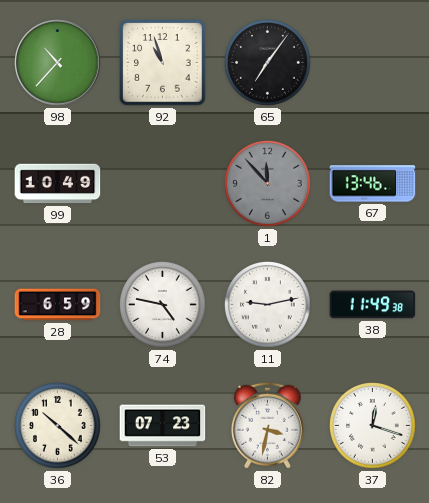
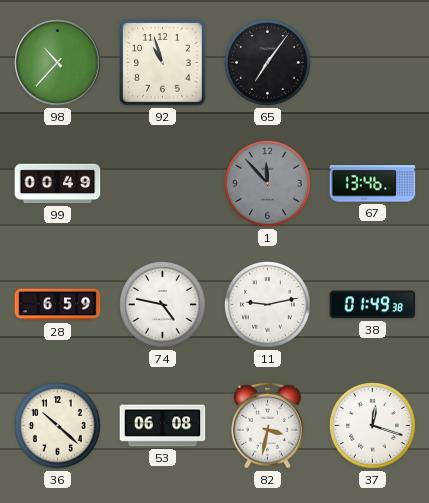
99: 10:49 -> 00:49 (58, 184)
38: 11:49 -> 01:49 (373, 305)
53: 07:23 -> 06:08 (163, 426)
